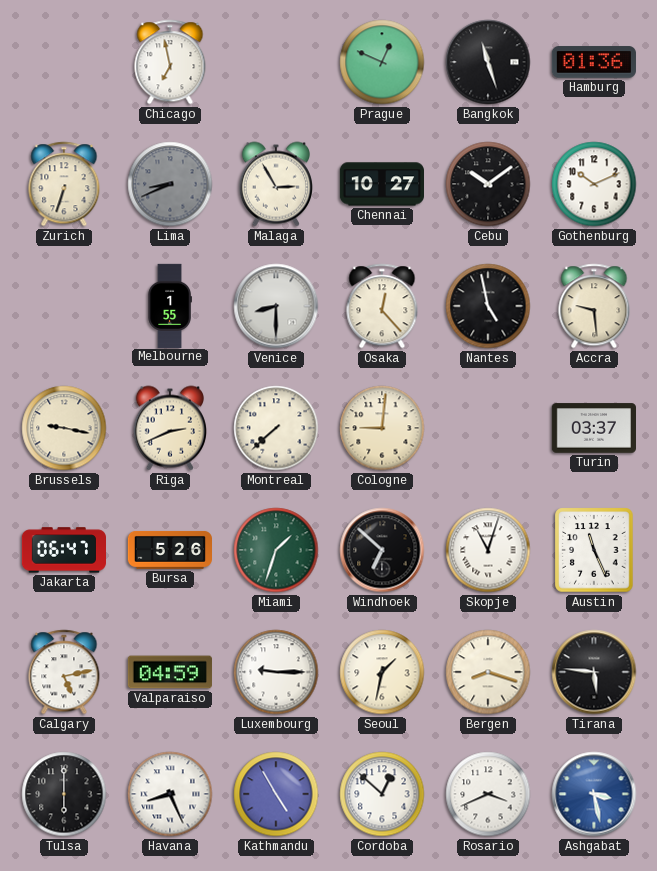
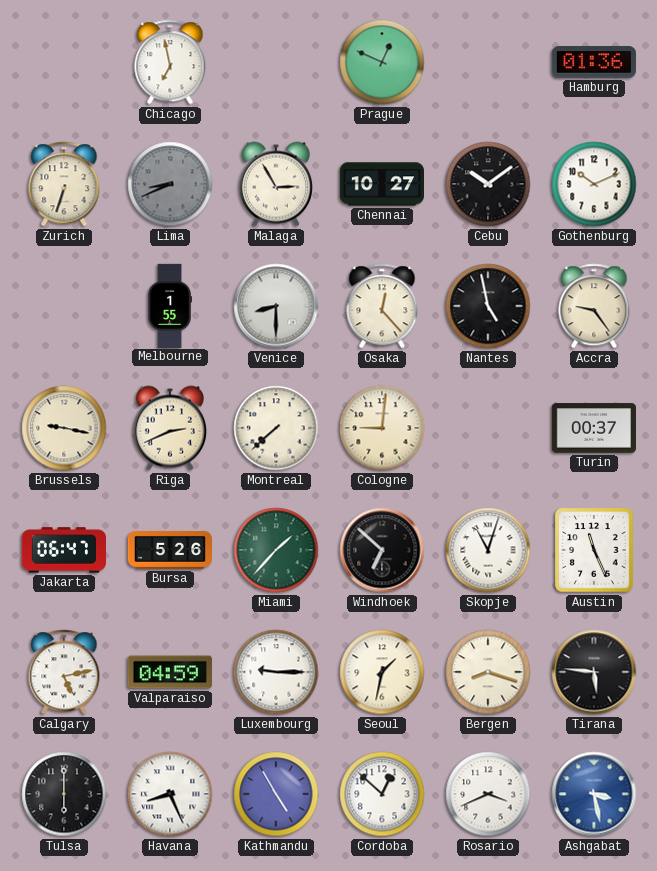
Bangkok: 11:27 -> none (488, 62)
Accra: 9:29 -> 9:24 (594, 306)
Turin: 03:37 -> 00:37 (593, 428)
Miami: 1:33 -> 1:37 (276, 550)
